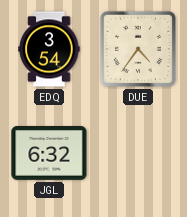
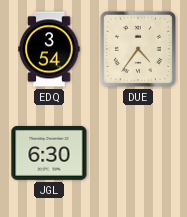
JGL: 6:32 -> 6:30 (49, 154)
